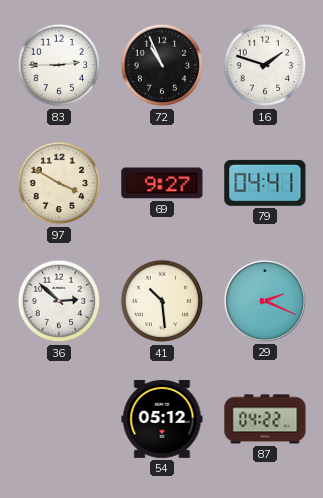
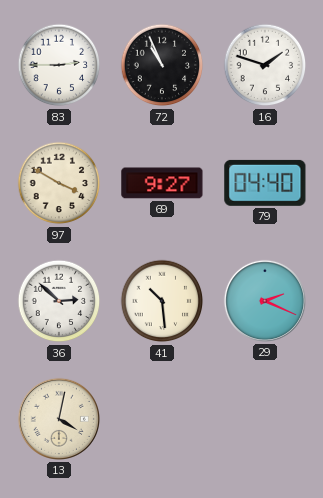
79: 04:41 -> 04:40 (265, 183)
13: none -> 4:02 (59, 419)
54: 05:12 -> none (162, 419)
87: 04:22 -> none (265, 419)
